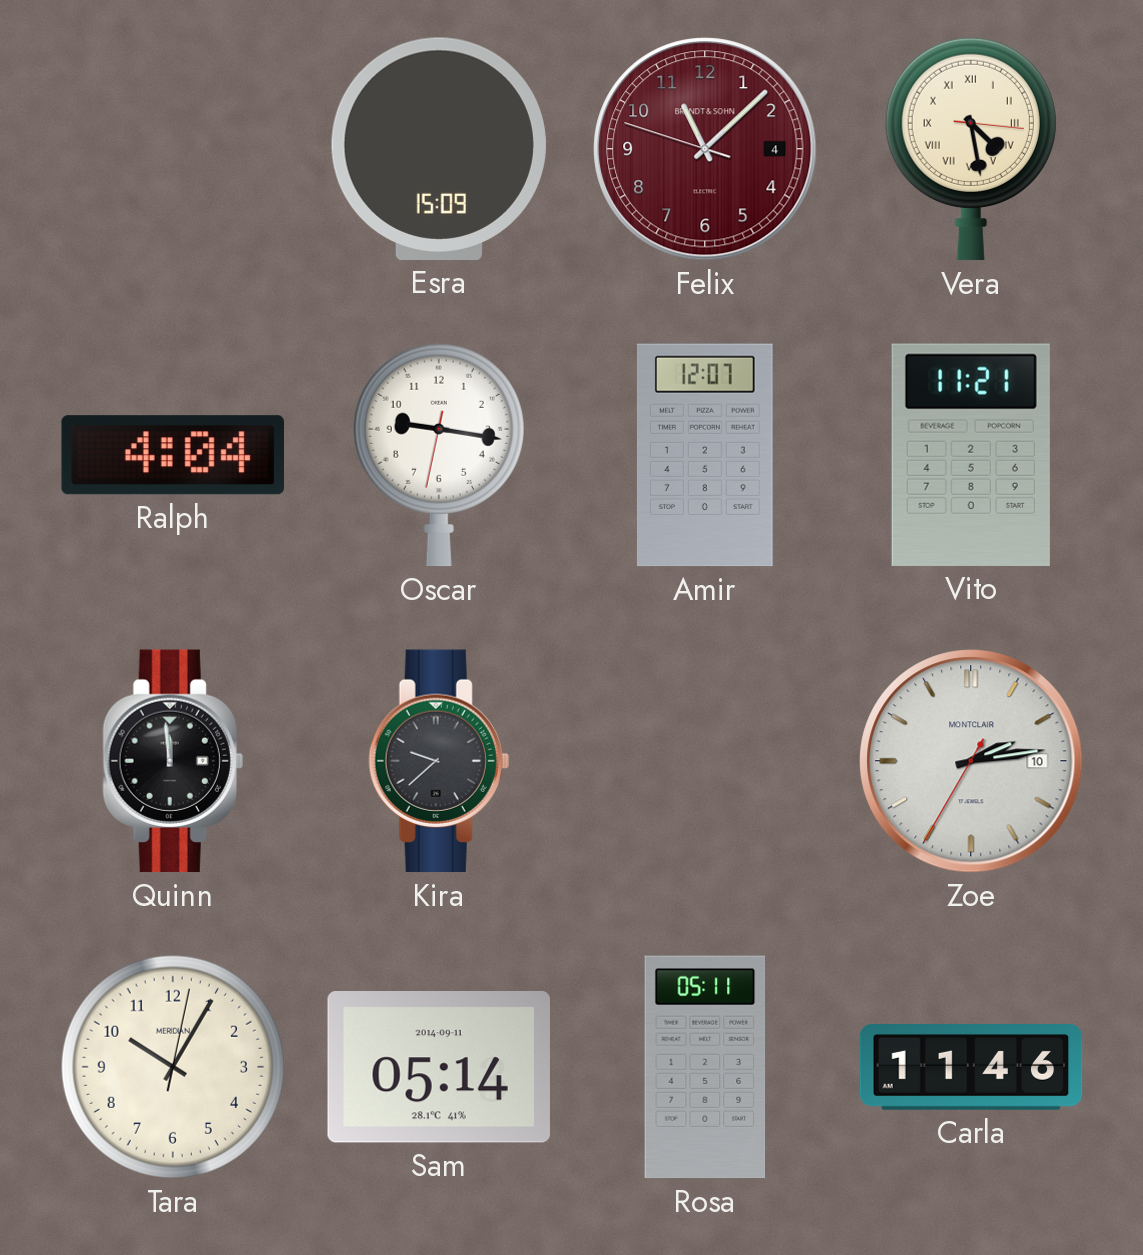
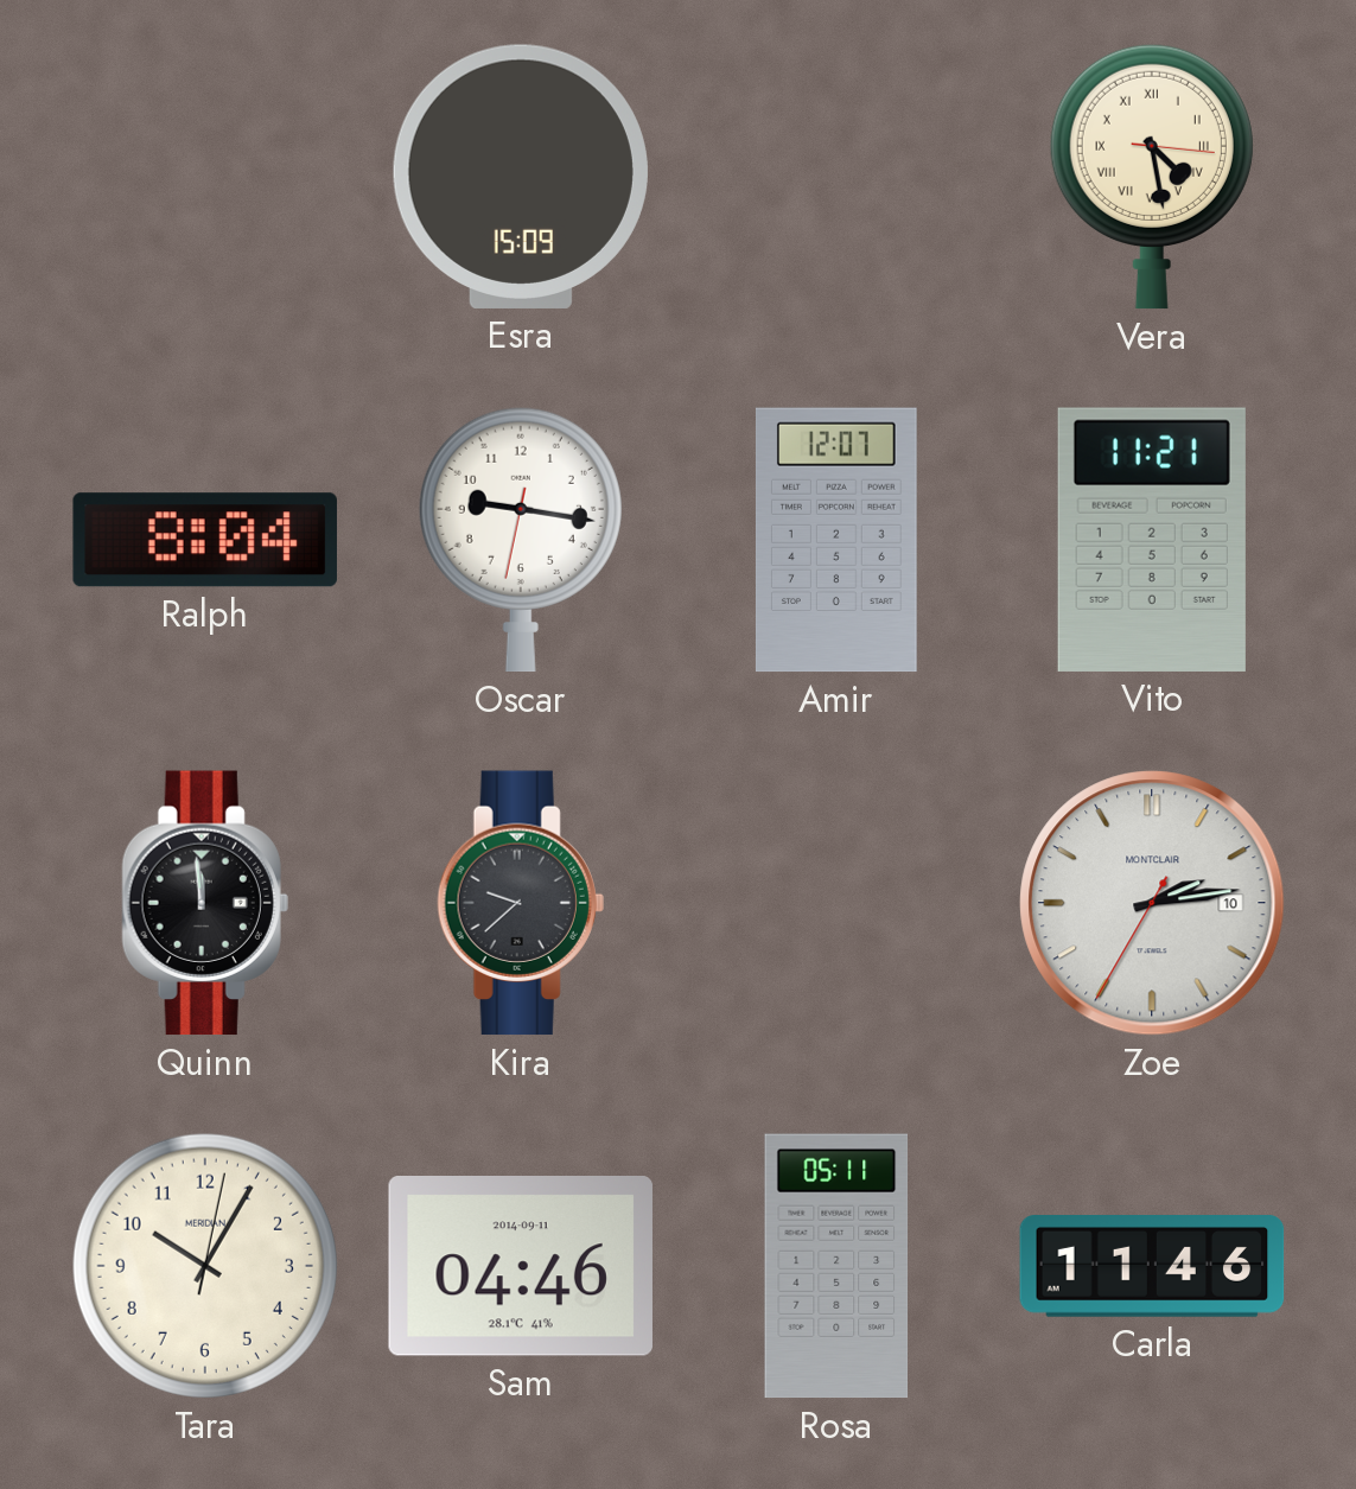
Felix: 11:07 -> none (705, 149)
Ralph: 4:04 -> 8:04 (205, 540)
Sam: 05:14 -> 04:46 (521, 1267)
